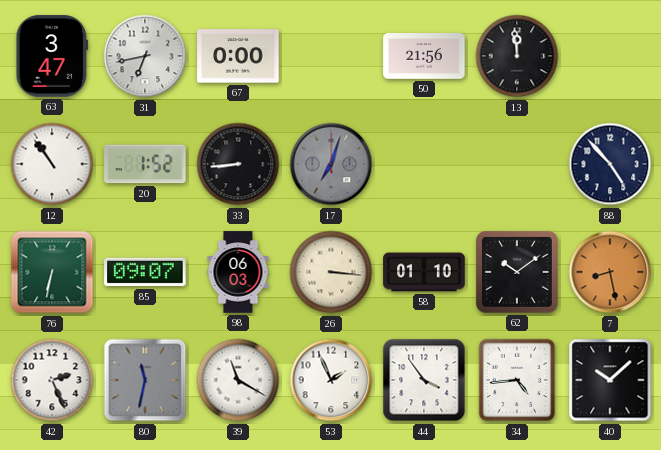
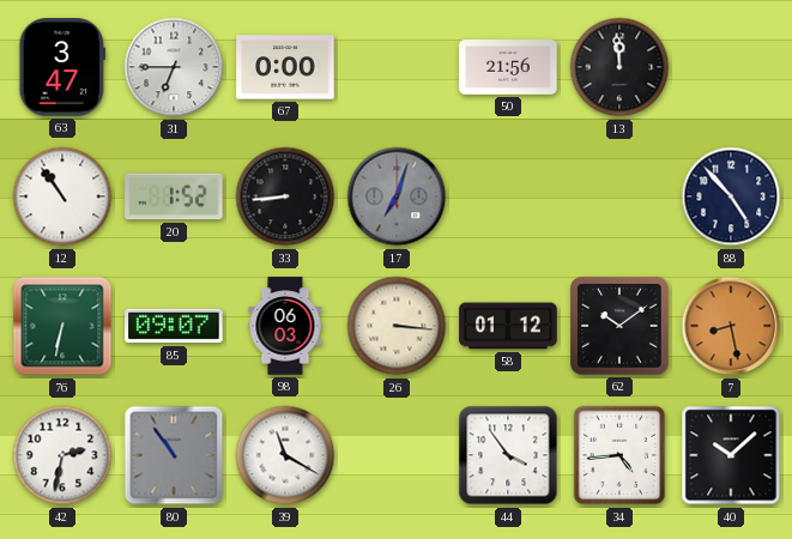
31: 6:43 -> 6:45 (174, 67)
58: 01:10 -> 01:12 (508, 326)
42: 2:26 -> 2:32 (62, 455)
80: 11:32 -> 10:54 (174, 455)
53: 1:56 -> none (331, 380)
